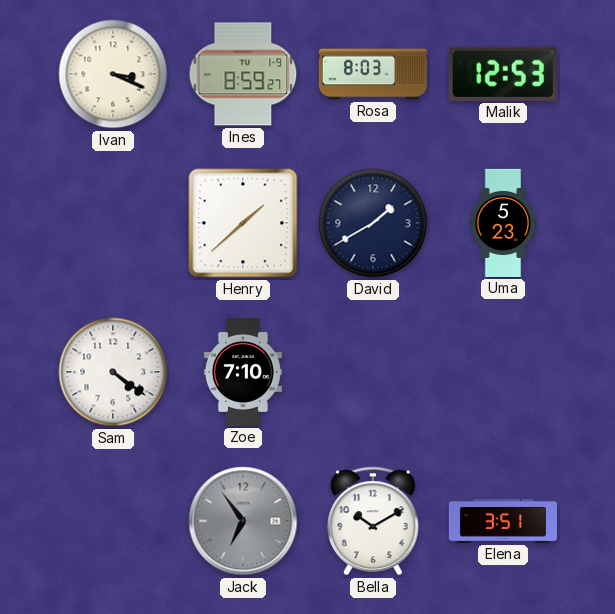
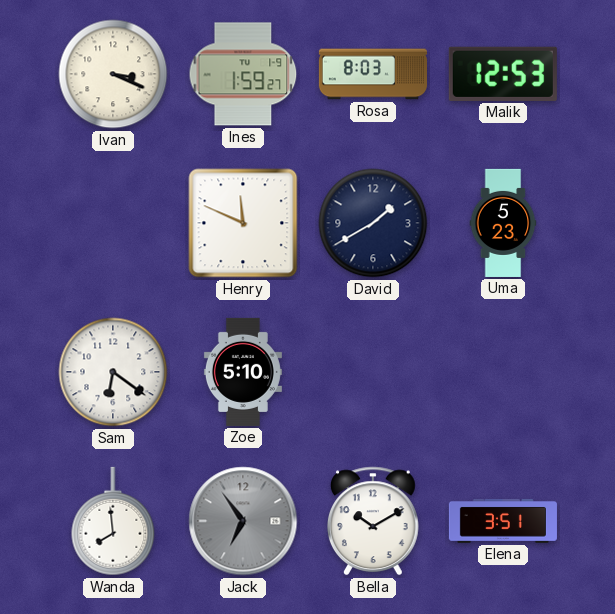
Ines: 8:59 -> 1:59 (243, 74)
Henry: 1:38 -> 11:49 (243, 223)
Sam: 4:21 -> 6:21 (113, 372)
Zoe: 7:10 -> 5:10 (243, 372)
Wanda: none -> 7:59 (113, 521)
